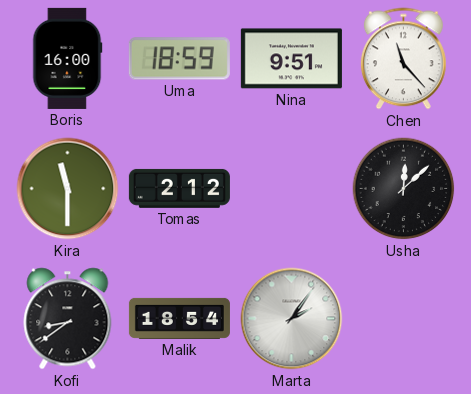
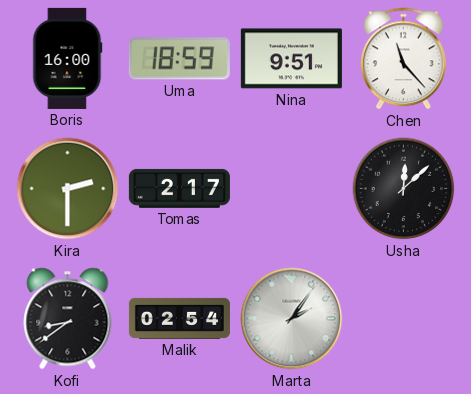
Kira: 11:30 -> 2:30 (68, 189)
Tomas: 2:12 -> 2:17 (179, 188)
Malik: 18:54 -> 02:54 (179, 318)
